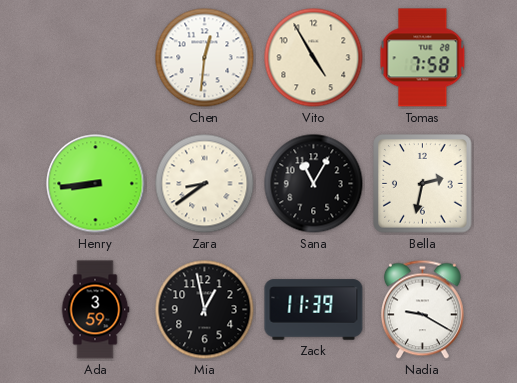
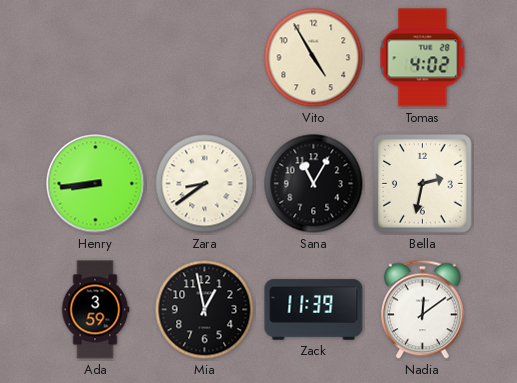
Chen: 12:31 -> none (205, 58)
Tomas: 7:58 -> 4:02 (423, 58)
Nadia: 9:20 -> 12:09 (422, 310)
